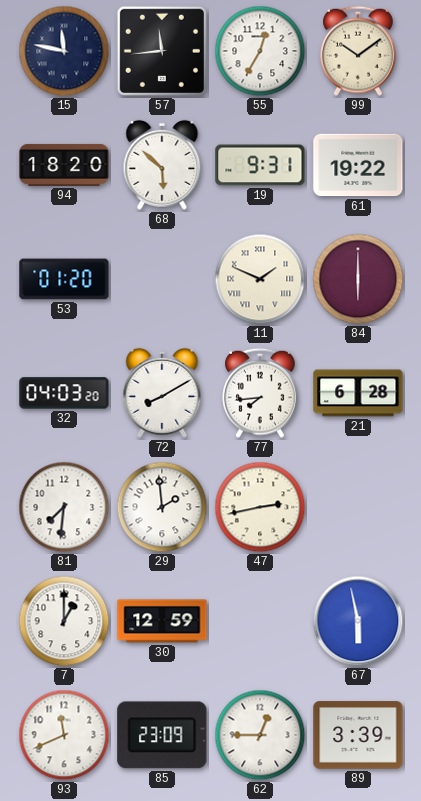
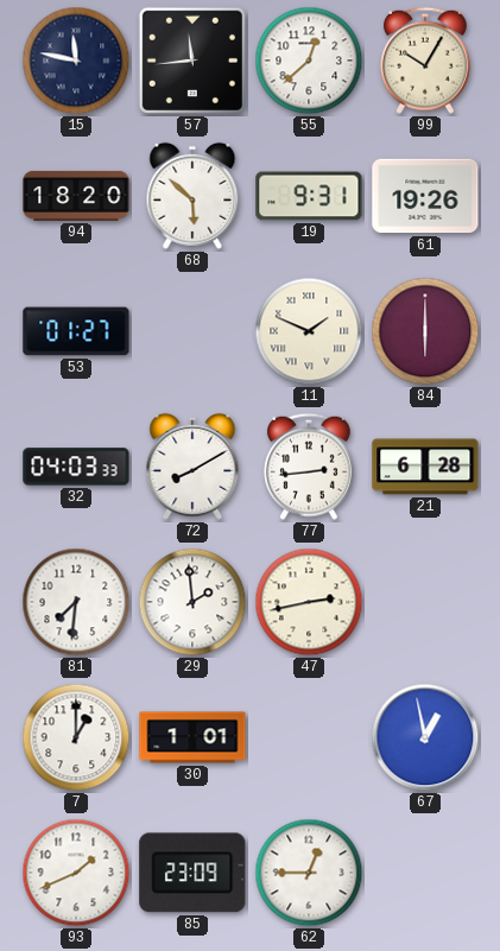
55: 12:35 -> 12:38 (309, 61)
99: 10:09 -> 10:05 (426, 61)
61: 19:22 -> 19:26 (425, 196)
53: 01:20 -> 01:27 (76, 331)
32: 04:03:20 -> 04:03:33 (76, 467)
77: 7:44 -> 2:44 (310, 467)
30: 12:59 -> 1:01 (192, 737)
67: 5:58 -> 12:58 (425, 737)
93: 11:41 -> 1:41 (76, 873)
89: 3:39 -> none (358, 735)
